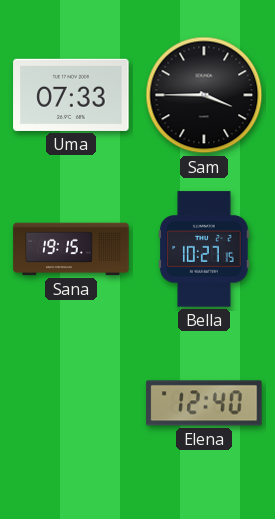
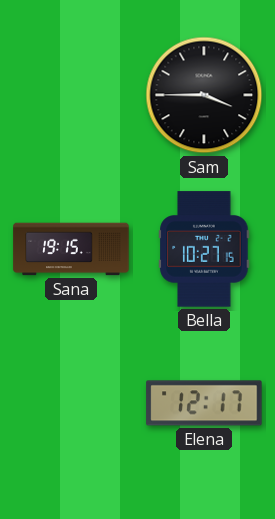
Uma: 07:33 -> none (71, 95)
Elena: 12:40 -> 12:17 (204, 403)
